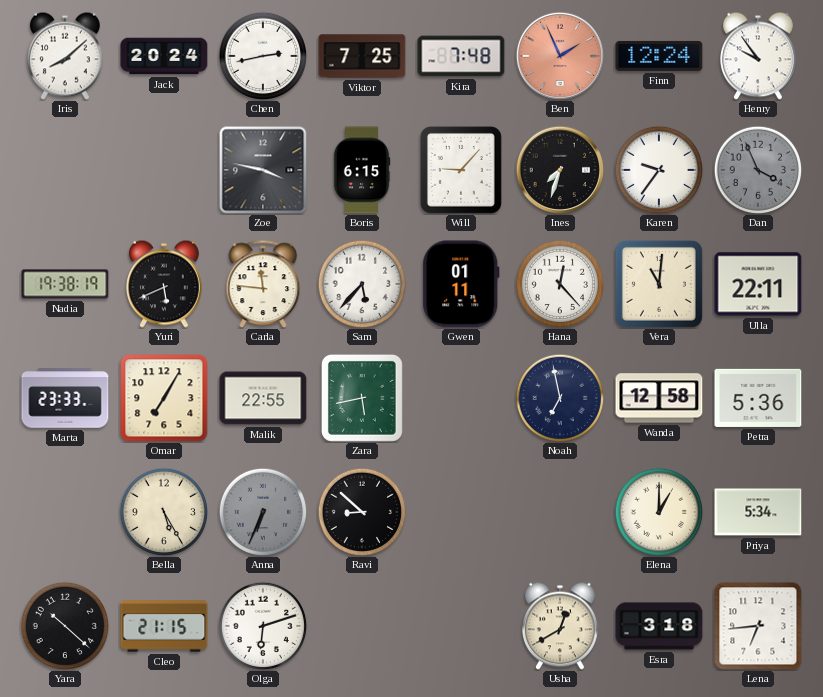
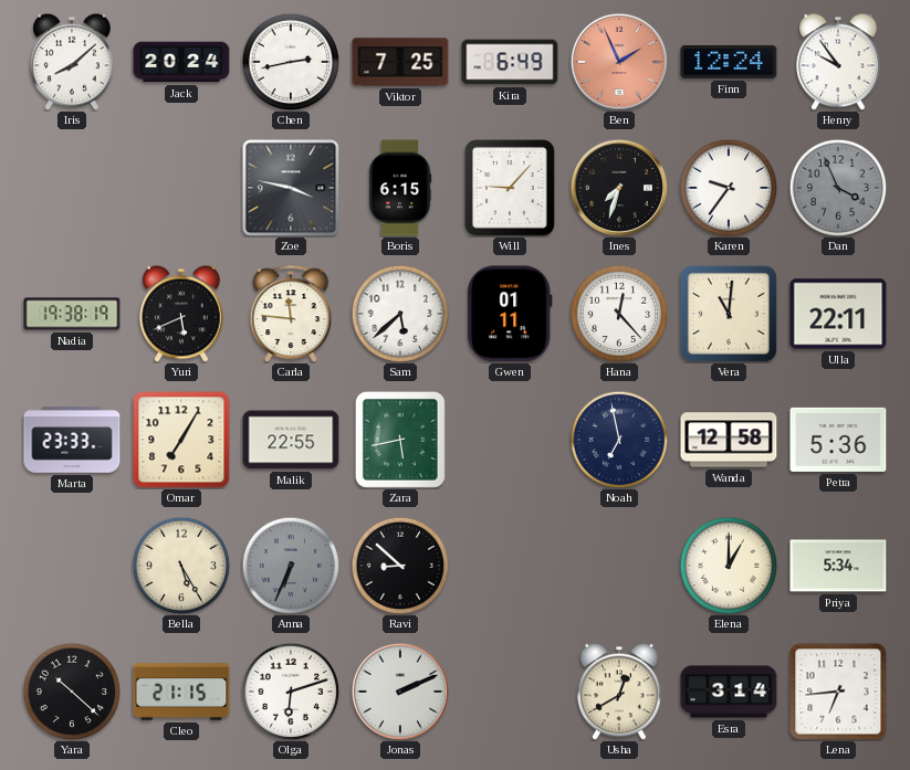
Kira: 7:48 -> 6:49 (510, 62)
Sam: 5:37 -> 5:38 (400, 314)
Jonas: none -> 2:11 (399, 690)
Esra: 3:18 -> 3:14 (729, 692)
